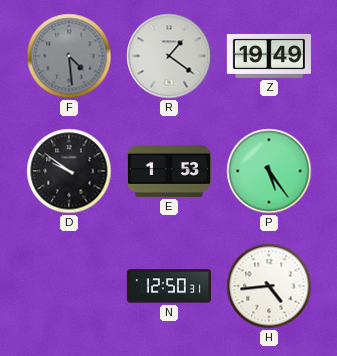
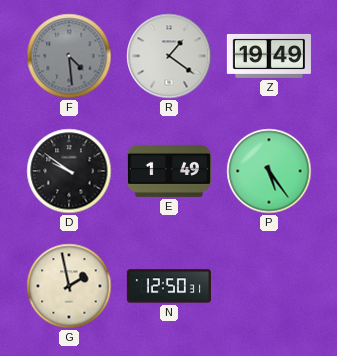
E: 1:53 -> 1:49 (169, 171)
G: none -> 1:58 (69, 286)
H: 4:44 -> none (269, 286)
